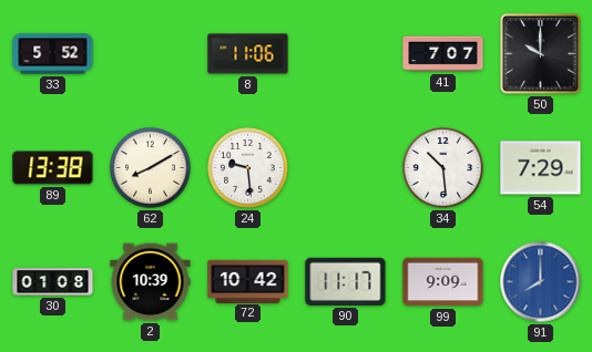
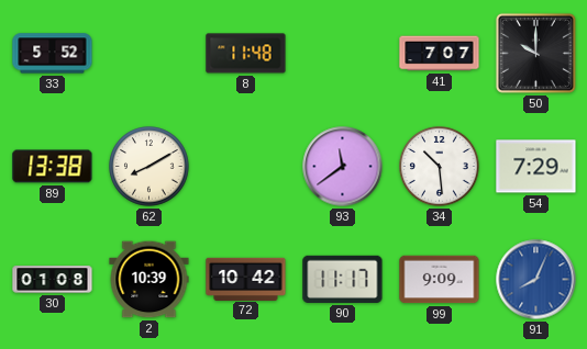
8: 11:06 -> 11:48 (246, 54)
24: 9:29 -> none (248, 168)
93: none -> 11:39 (343, 167)
91: 8:00 -> 8:04 (536, 280)
